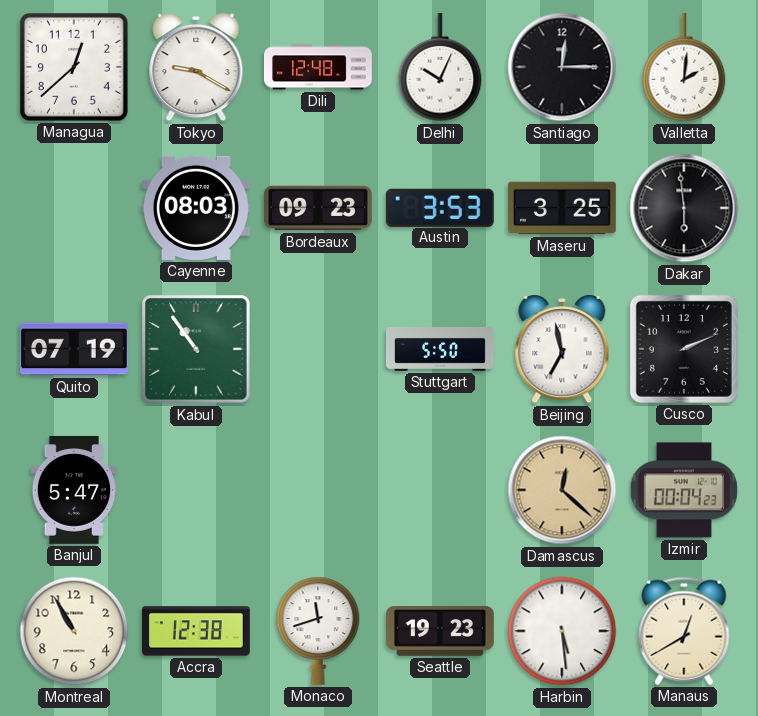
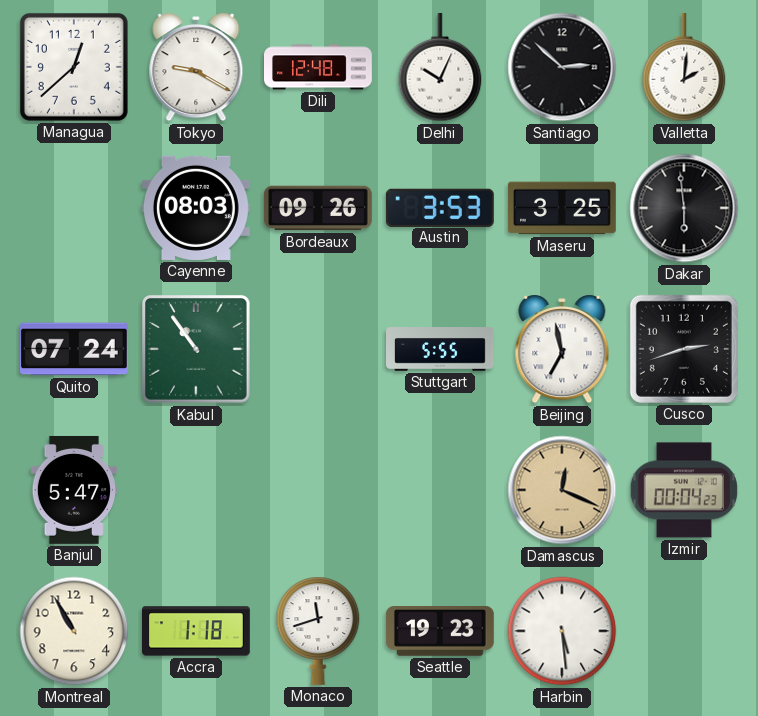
Santiago: 12:15 -> 2:52 (562, 67)
Bordeaux: 09:23 -> 09:26 (318, 208)
Quito: 07:19 -> 07:24 (74, 349)
Stuttgart: 5:50 -> 5:55 (441, 349)
Cusco: 2:11 -> 2:42 (684, 349)
Damascus: 12:22 -> 12:19 (562, 490)
Accra: 12:38 -> 1:18 (197, 631)
Manaus: 12:40 -> none (684, 631)
